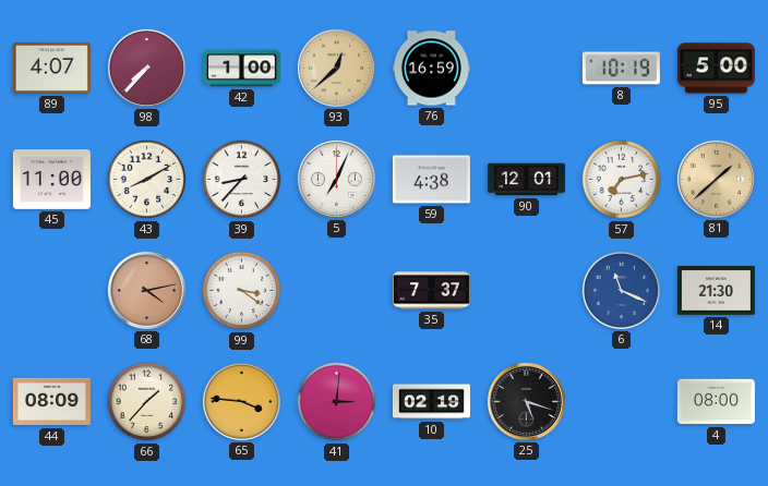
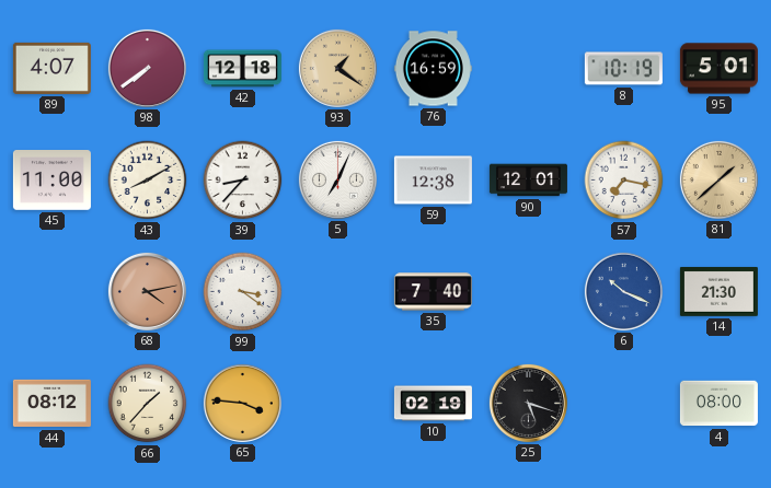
98: 7:37 -> 7:39 (147, 68)
42: 1:00 -> 12:18 (242, 69)
93: 12:38 -> 1:21 (337, 68)
95: 5:00 -> 5:01 (718, 69)
59: 4:38 -> 12:38 (433, 181)
57: 7:13 -> 7:17 (624, 181)
35: 7:37 -> 7:40 (433, 292)
6: 11:19 -> 10:19 (623, 291)
44: 08:09 -> 08:12 (51, 404)
41: 3:01 -> none (337, 402)
